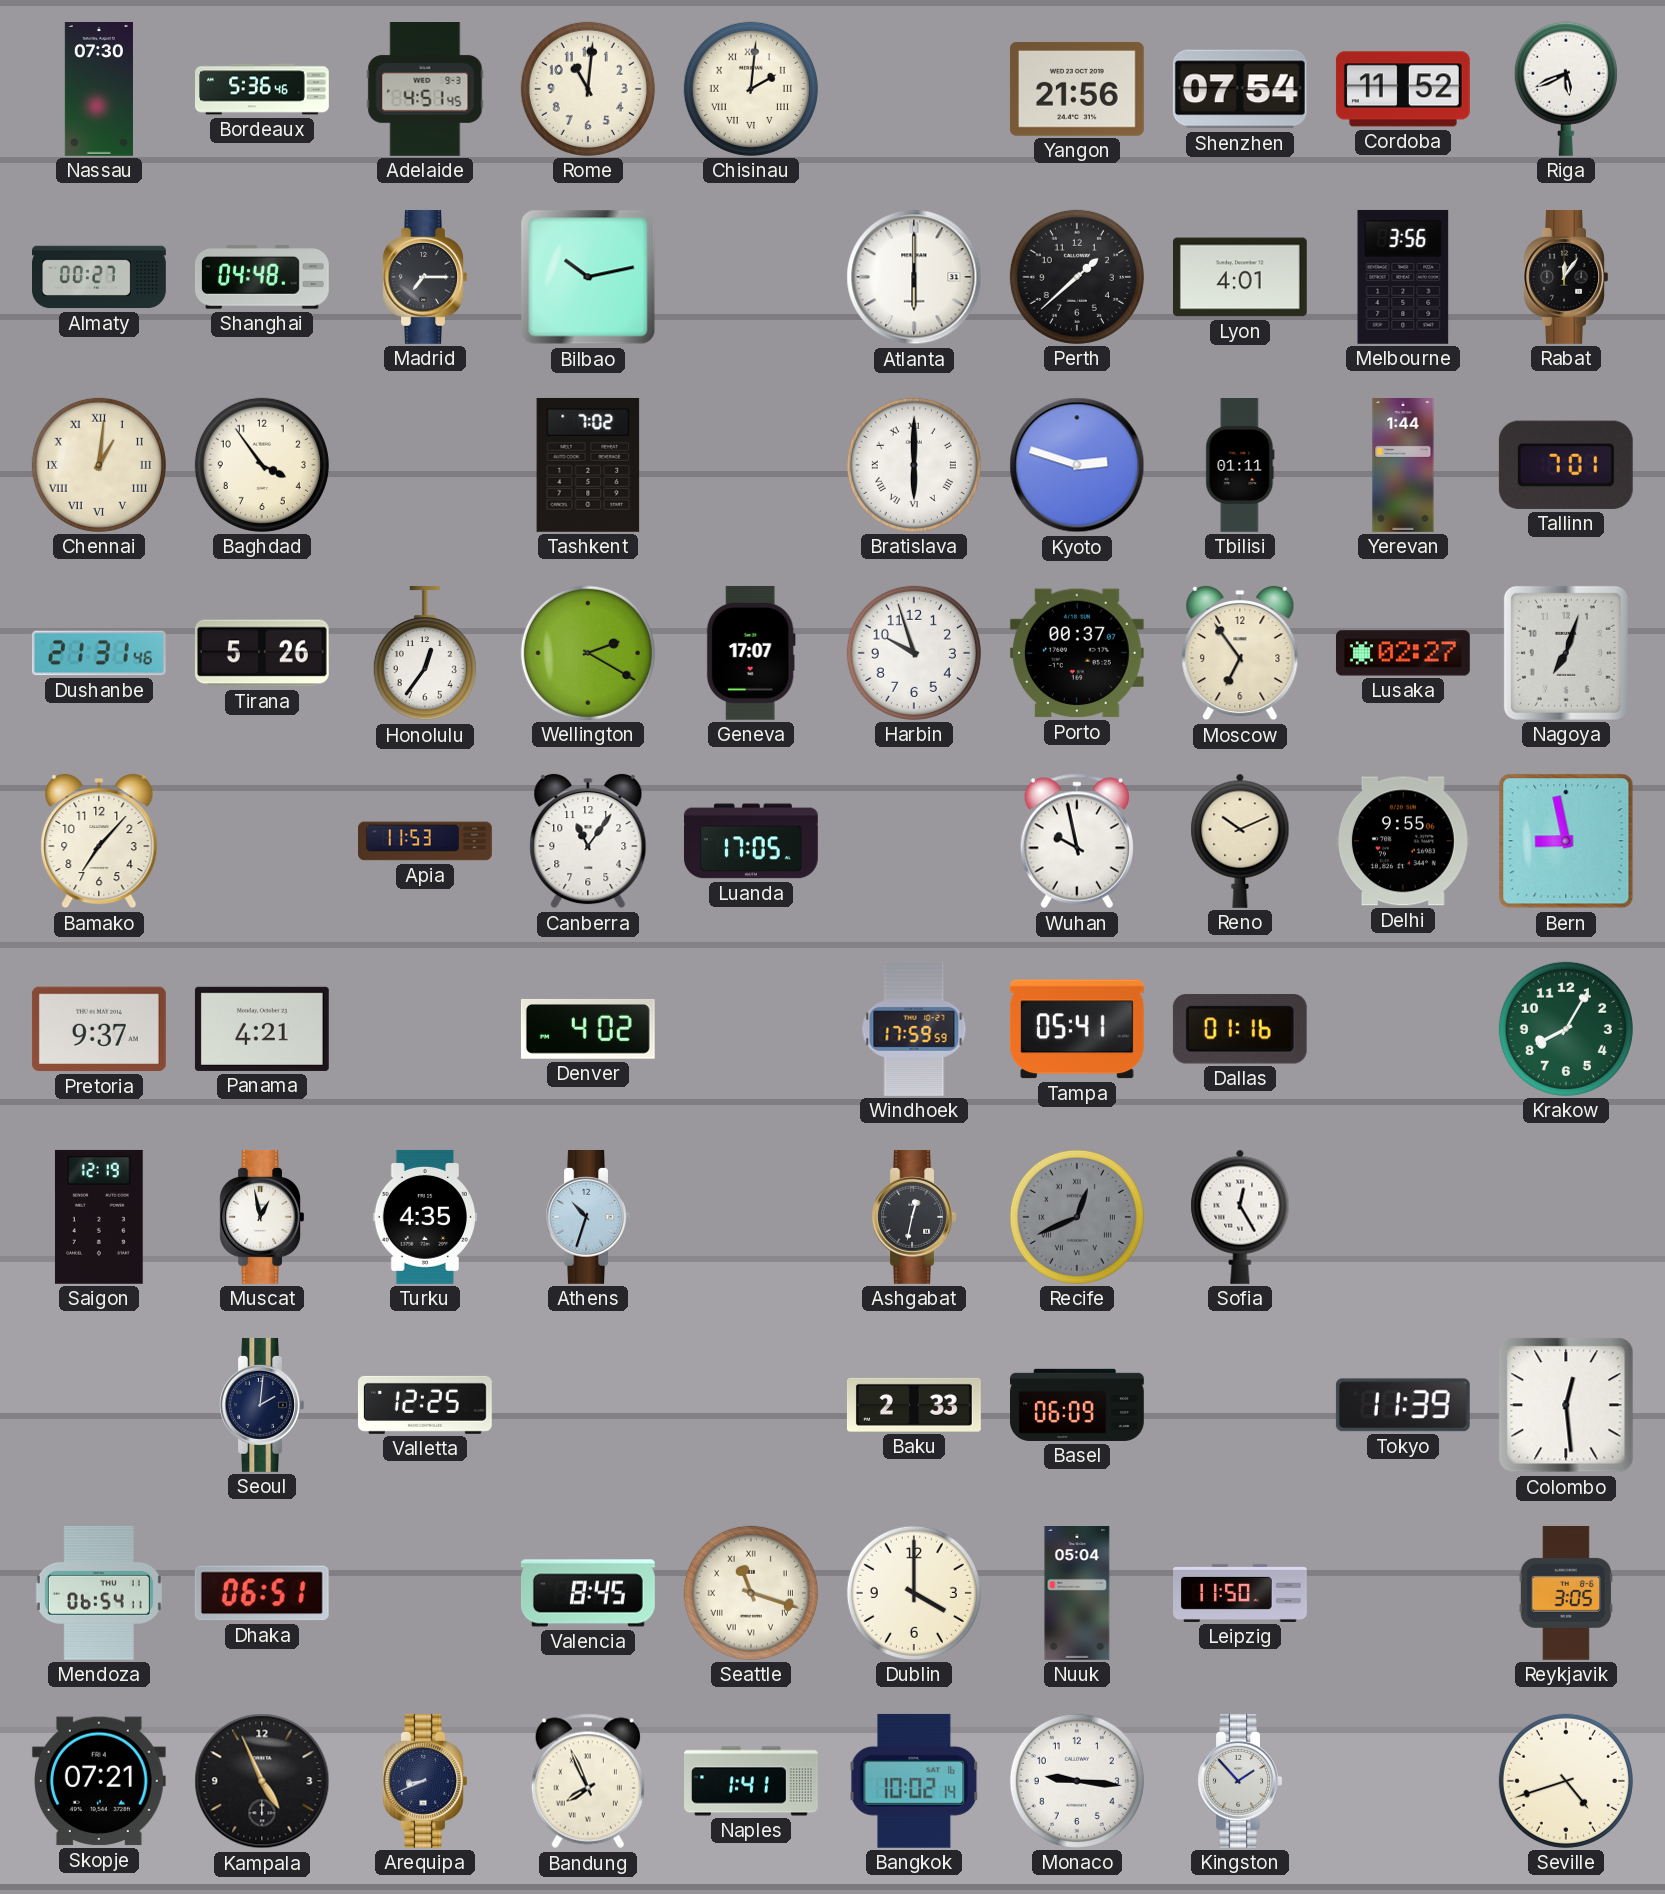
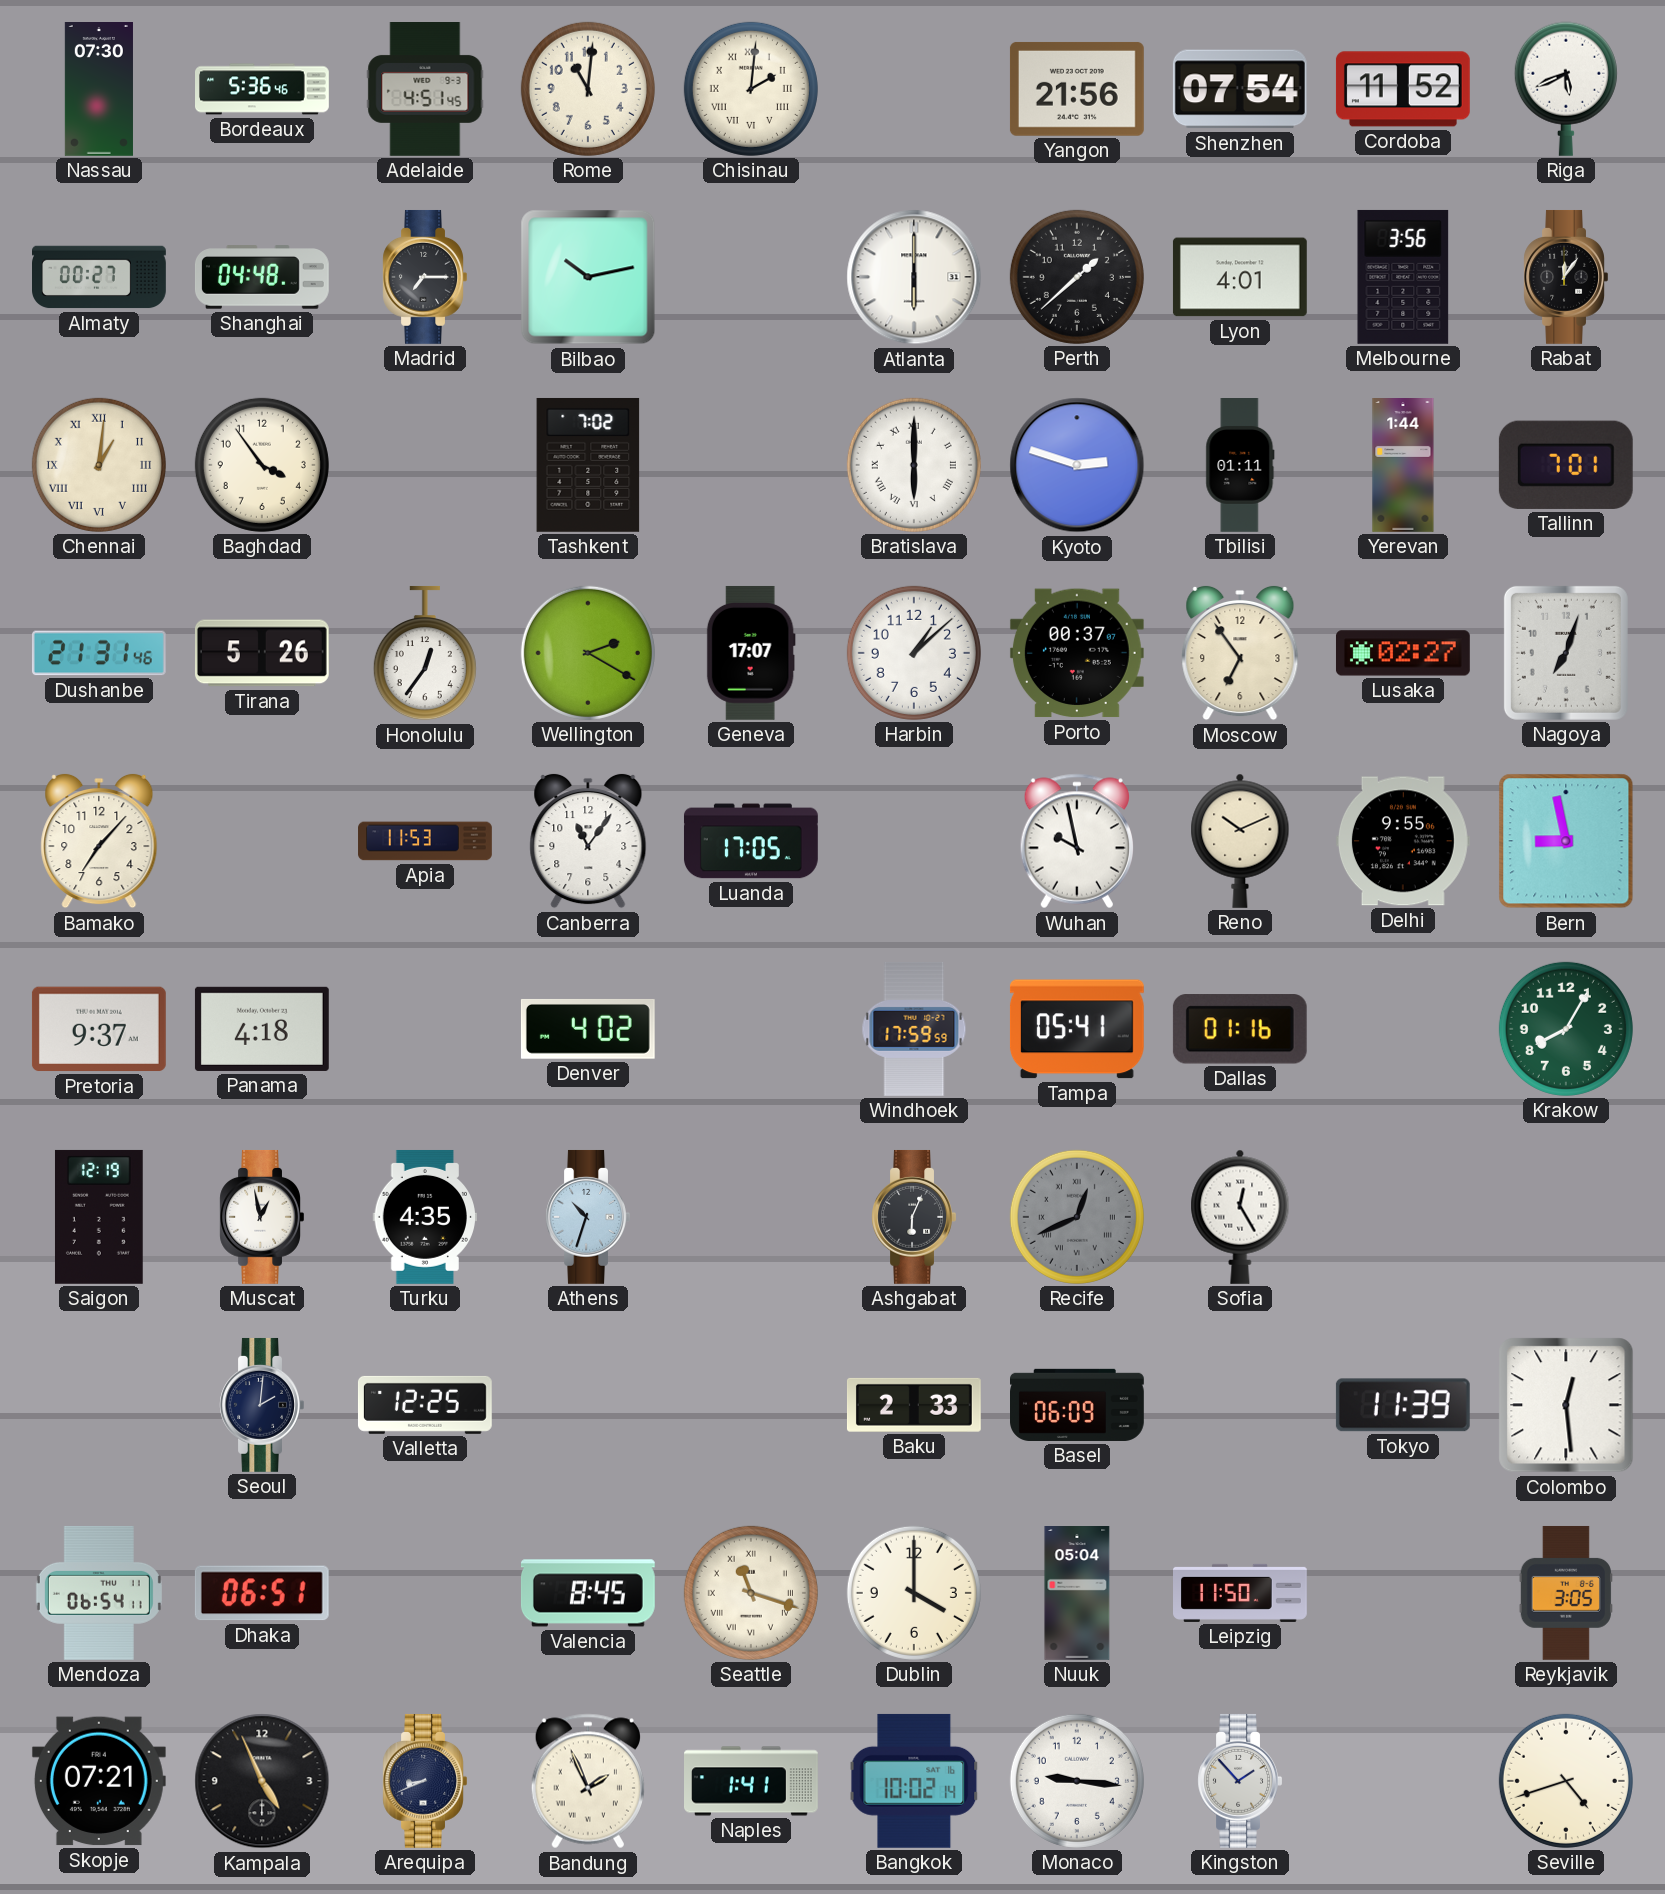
Harbin: 9:57 -> 1:08 (914, 653)
Panama: 4:21 -> 4:18 (262, 1029)
Ashgabat: 12:32 -> 6:04 (914, 1217)
Bandung: 7:56 -> 1:56 (588, 1781)
